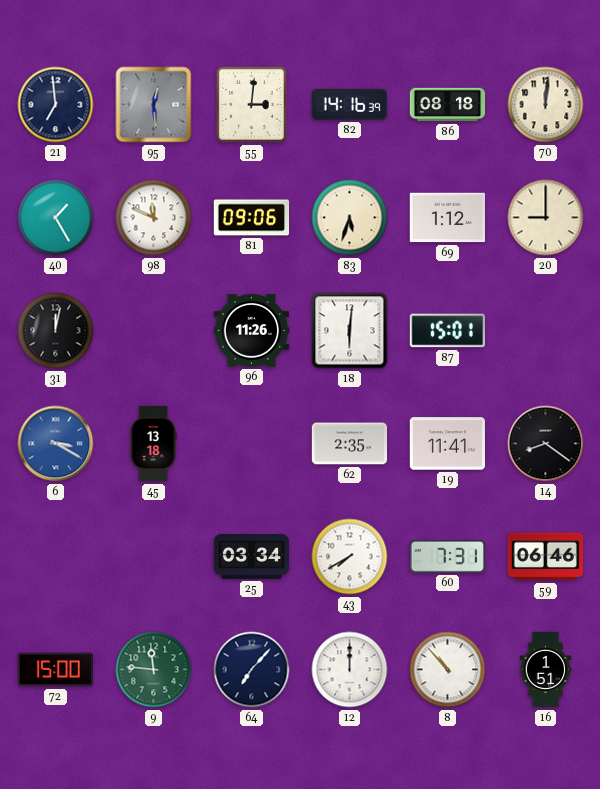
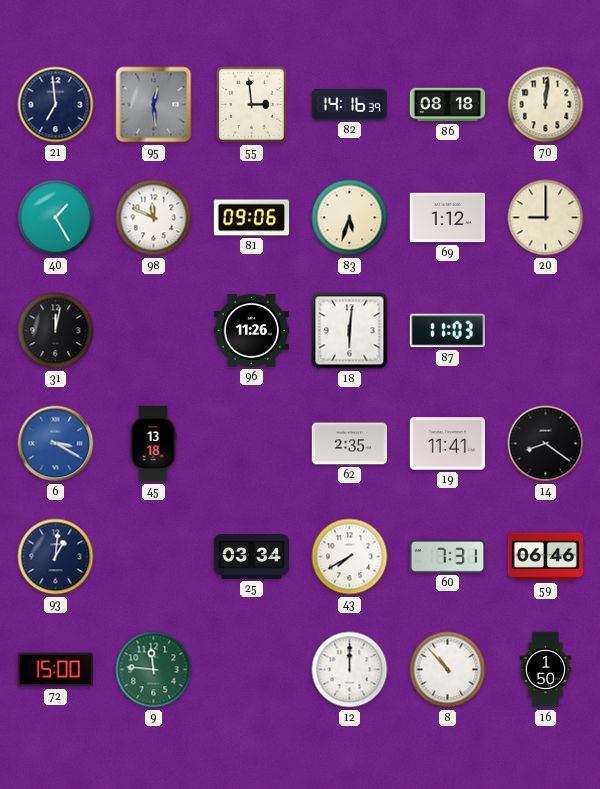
55: 3:01 -> 2:59 (251, 104)
87: 15:01 -> 11:03 (447, 331)
93: none -> 1:01 (56, 557)
64: 7:07 -> none (252, 670)
16: 1:51 -> 1:50 (546, 670)
